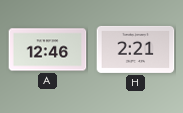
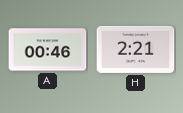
A: 12:46 -> 00:46 (48, 50)
